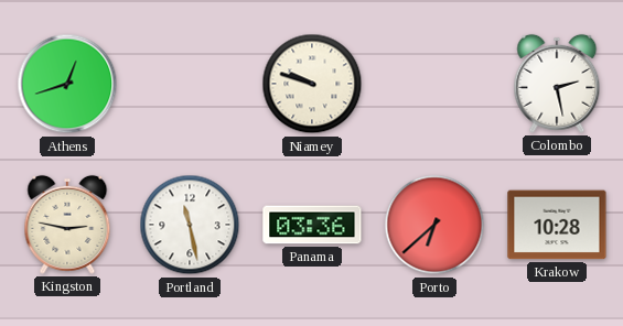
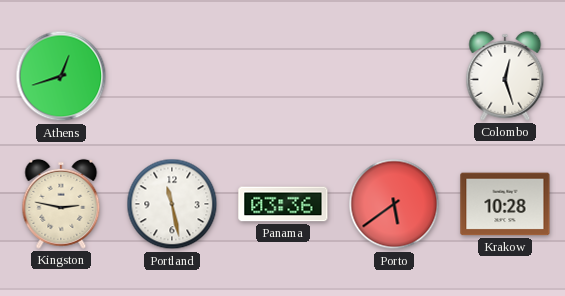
Niamey: 9:48 -> none (312, 84)
Colombo: 2:28 -> 12:27 (505, 76)
Porto: 6:38 -> 5:39 (394, 204)
